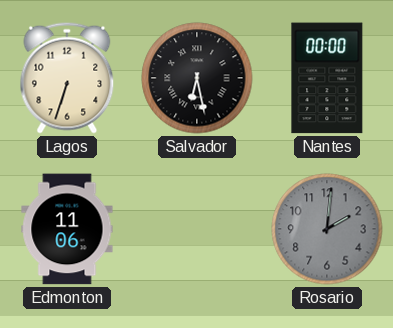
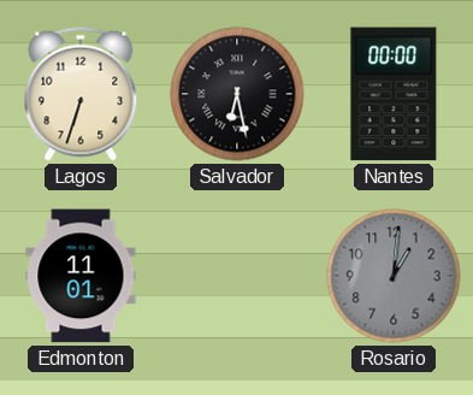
Edmonton: 11:06 -> 11:01 (81, 276)
Rosario: 2:01 -> 1:01 (394, 276)
